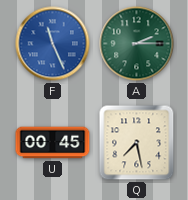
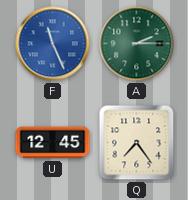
U: 00:45 -> 12:45 (53, 143)
Q: 7:28 -> 7:24 (137, 143)
